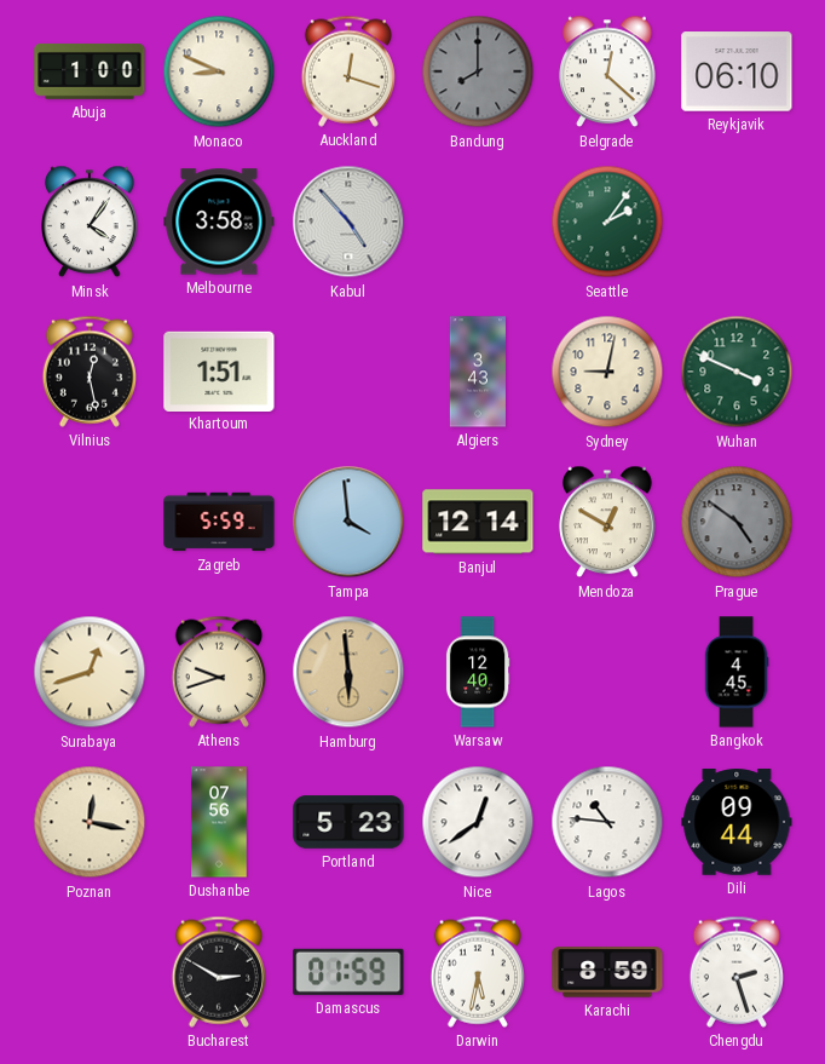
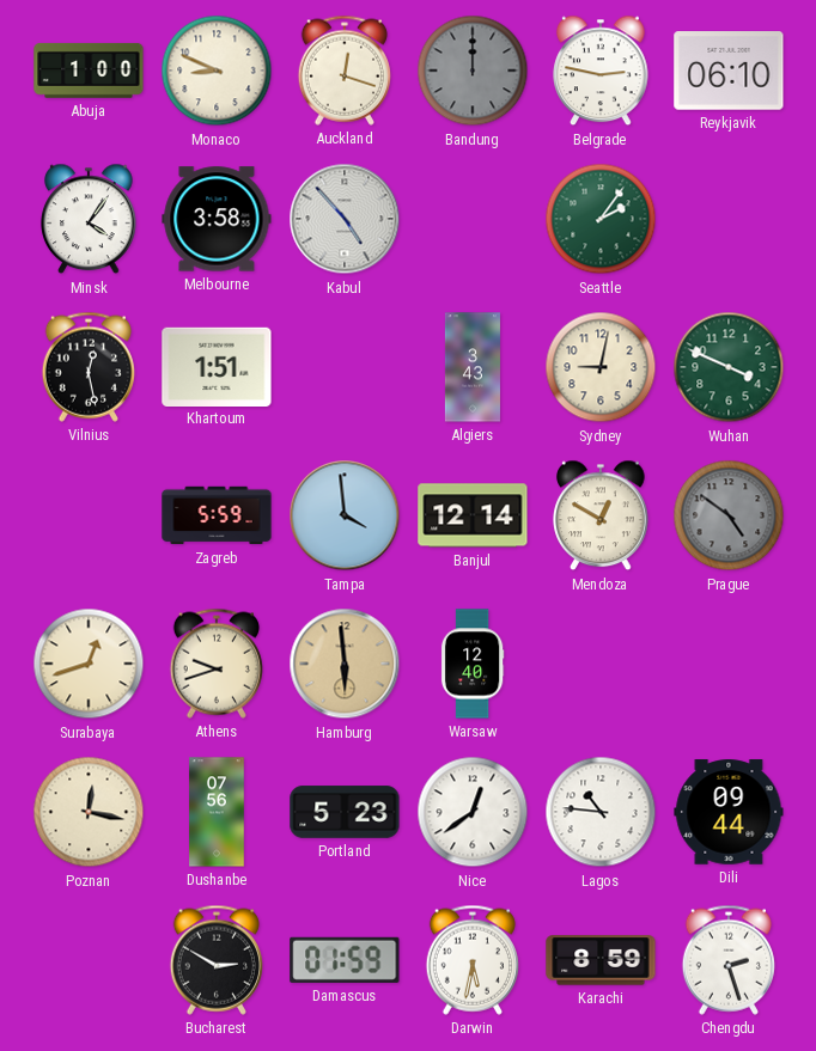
Bandung: 8:00 -> 12:00 (473, 71)
Belgrade: 12:22 -> 2:47 (601, 71)
Bangkok: 4:45 -> none (737, 672)
